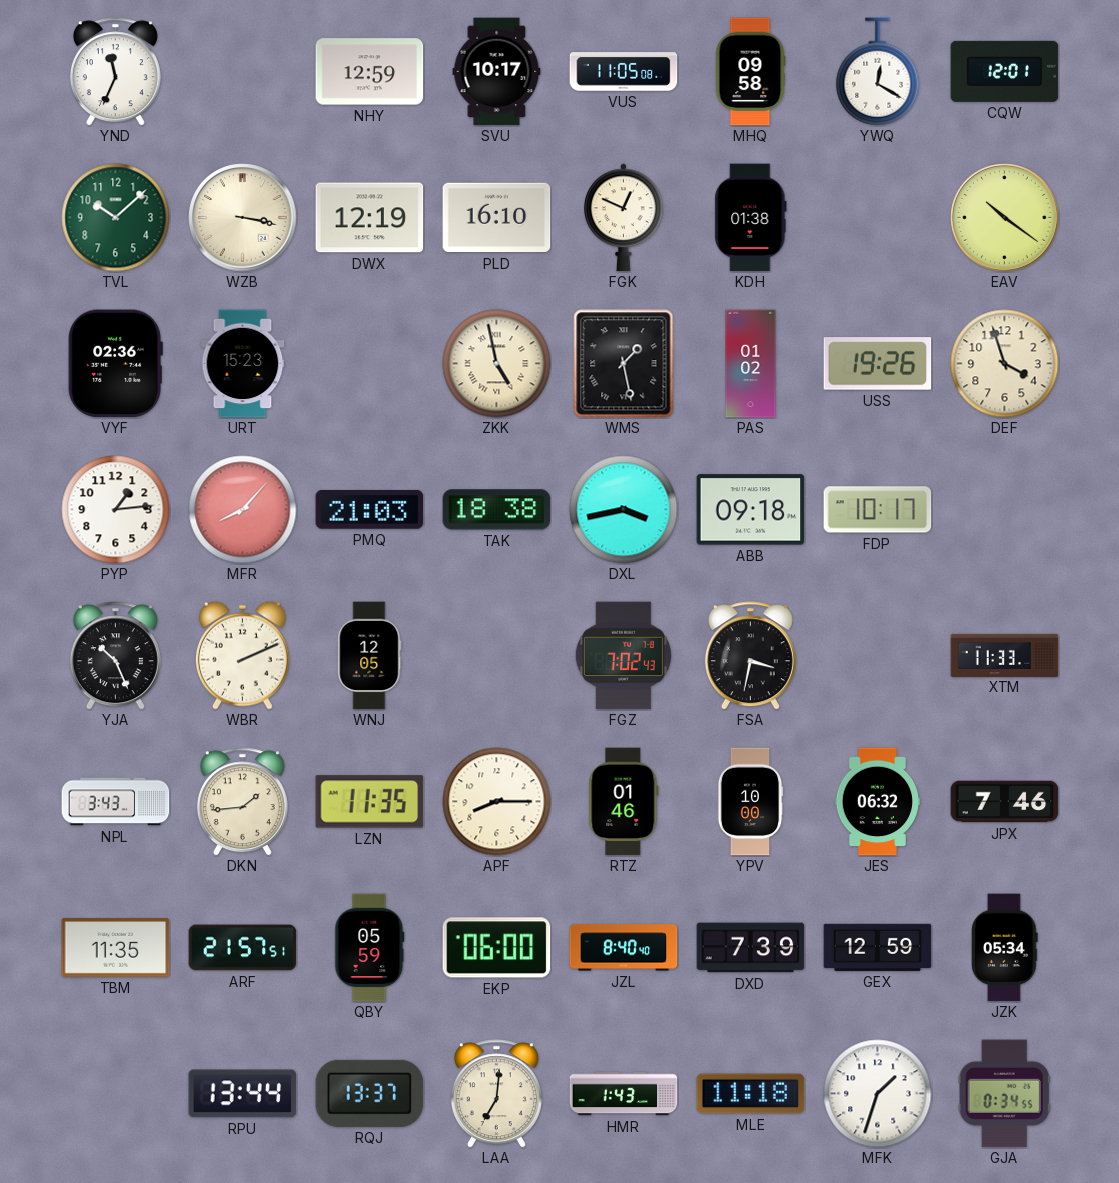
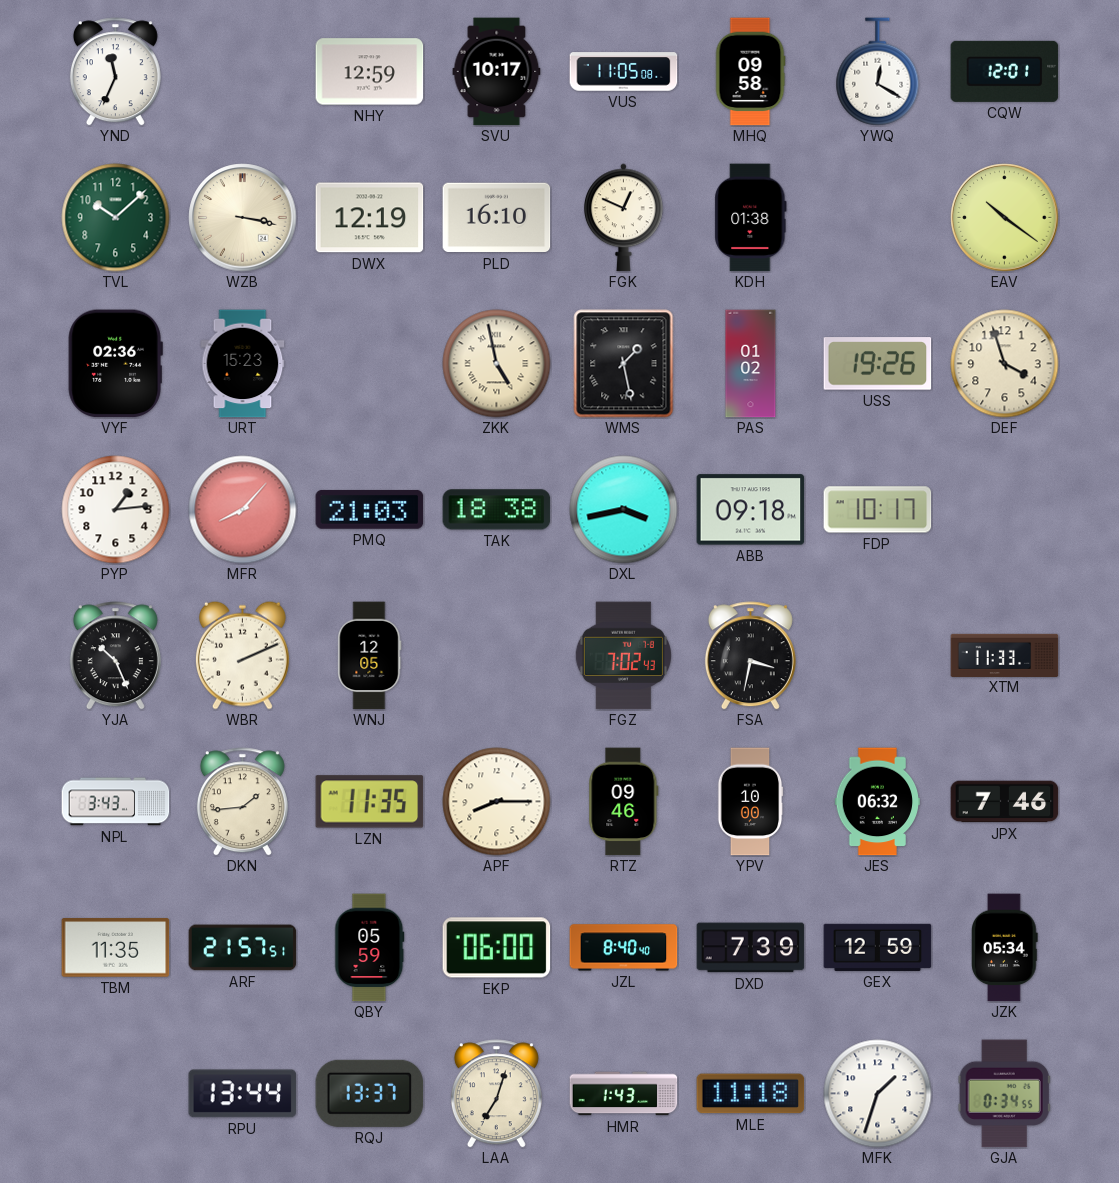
RTZ: 01:46 -> 09:46 (624, 802)
LAA: 7:01 -> 7:03 (496, 1094)
